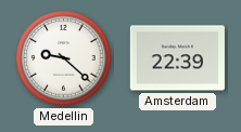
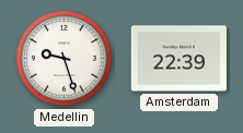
Medellin: 9:22 -> 9:27 (65, 59)
